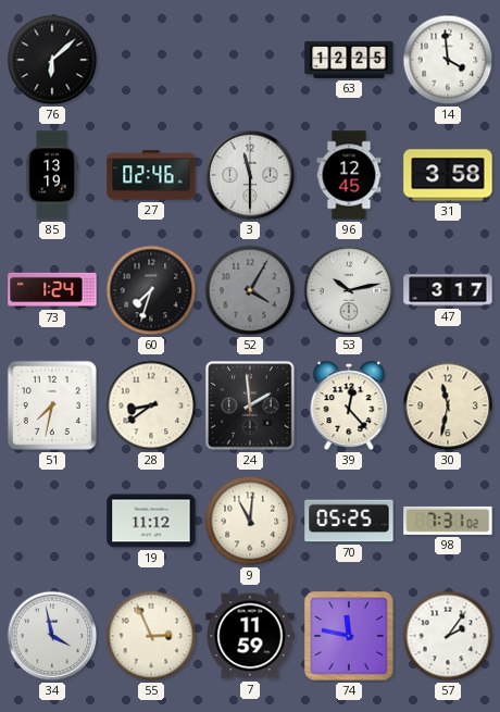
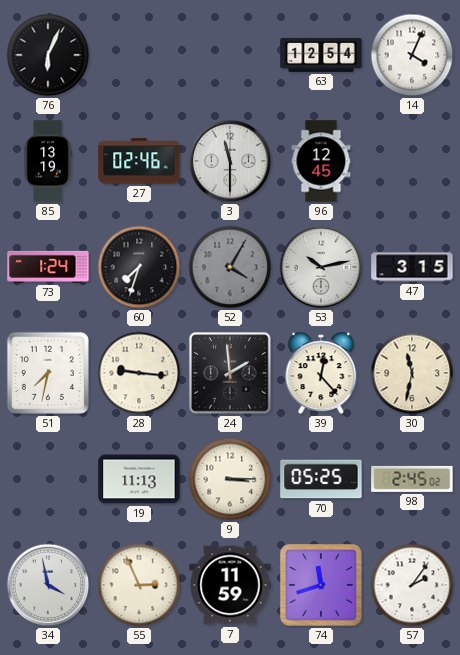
76: 6:08 -> 6:04 (48, 55)
63: 12:25 -> 12:54 (321, 55)
14: 3:59 -> 4:04 (412, 55)
31: 3:58 -> none (448, 175)
47: 3:17 -> 3:15 (412, 267)
28: 8:39 -> 9:16 (139, 373)
19: 11:12 -> 11:13 (139, 479)
9: 11:01 -> 3:15 (230, 479)
98: 7:31 -> 2:45 (412, 479)
74: 11:47 -> 11:42 (321, 585)
